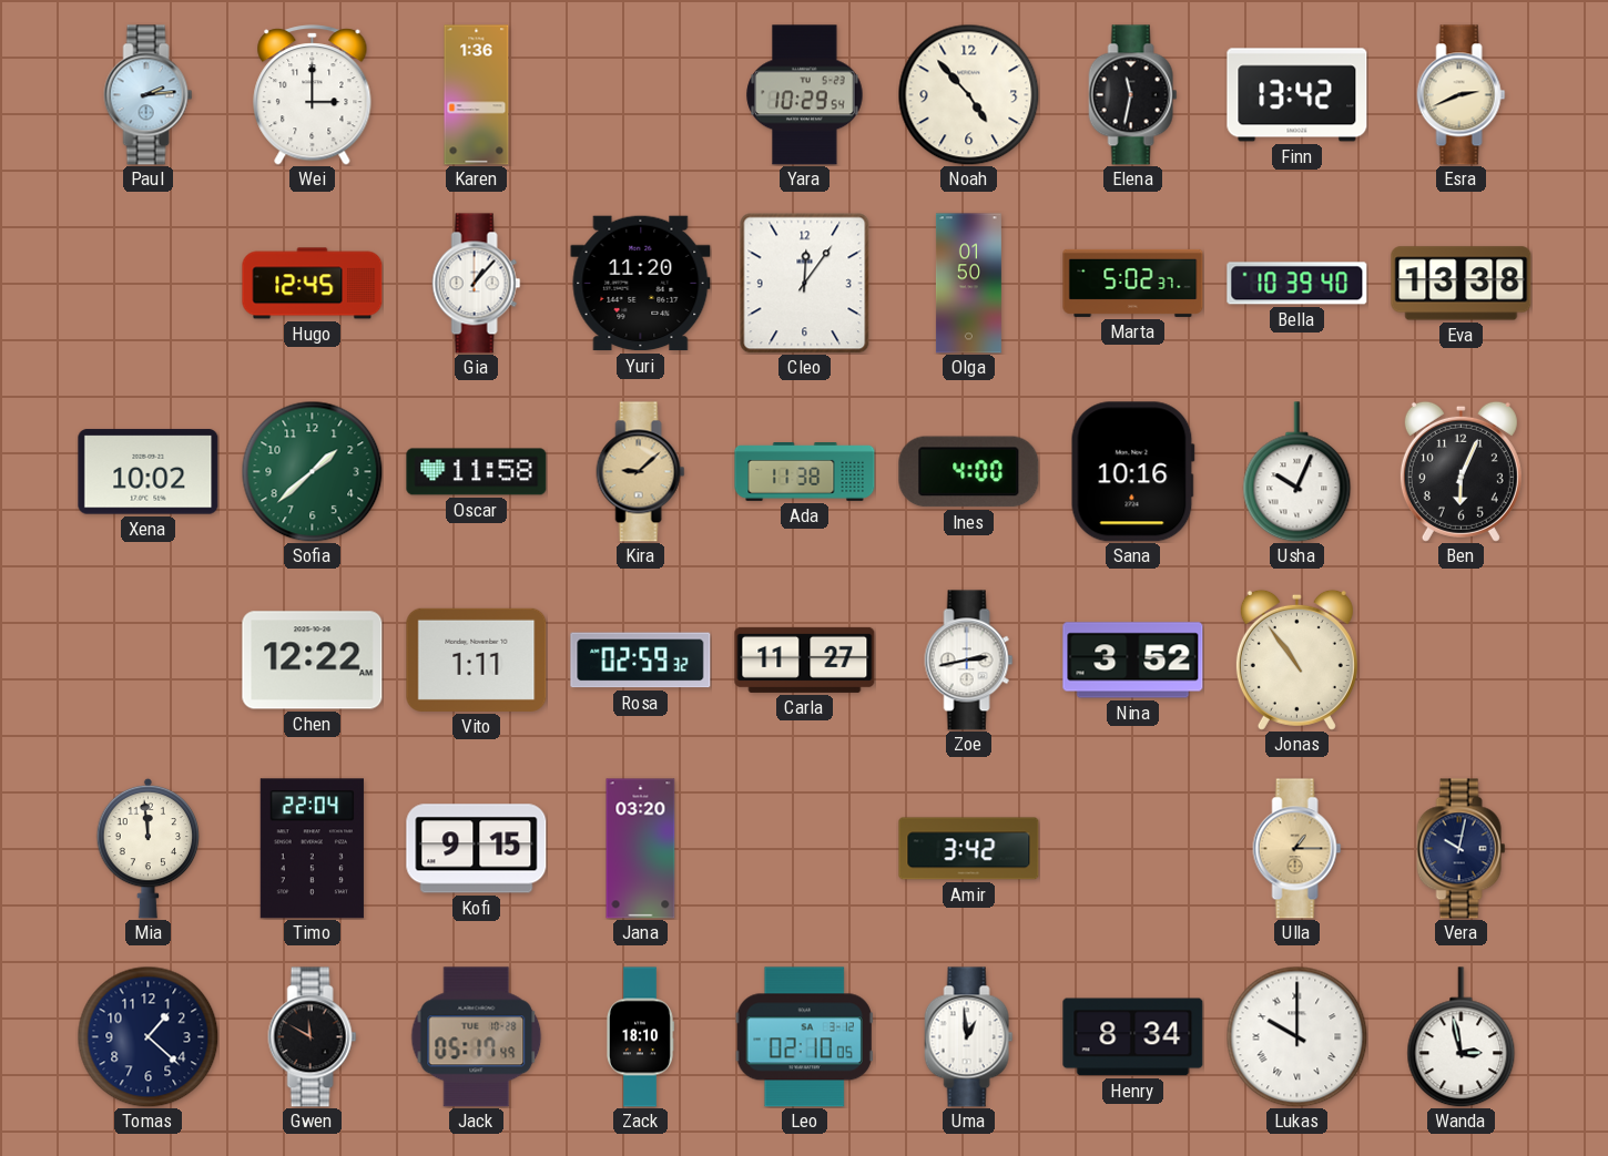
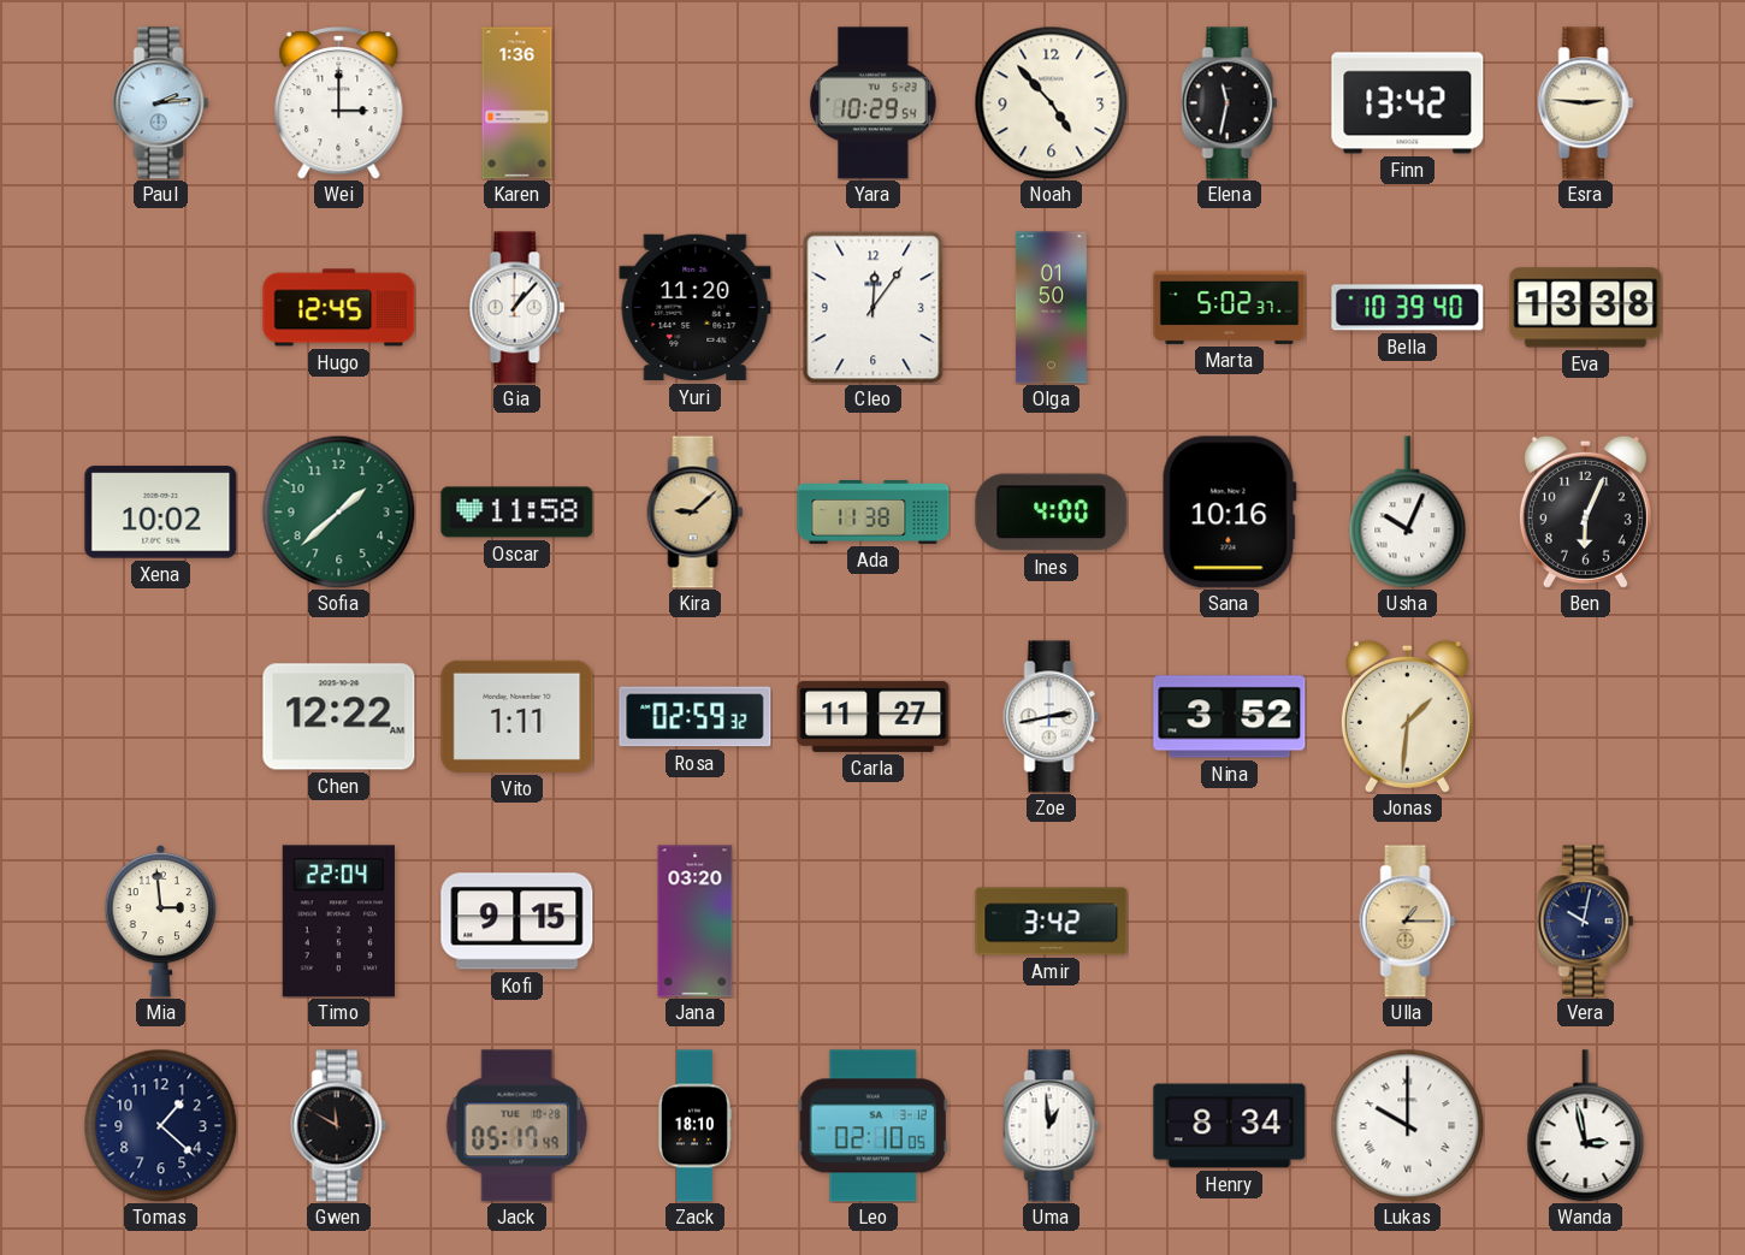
Esra: 2:41 -> 2:46 (1586, 103)
Jonas: 10:54 -> 1:31 (1407, 716)
Mia: 11:59 -> 2:59 (161, 920)
